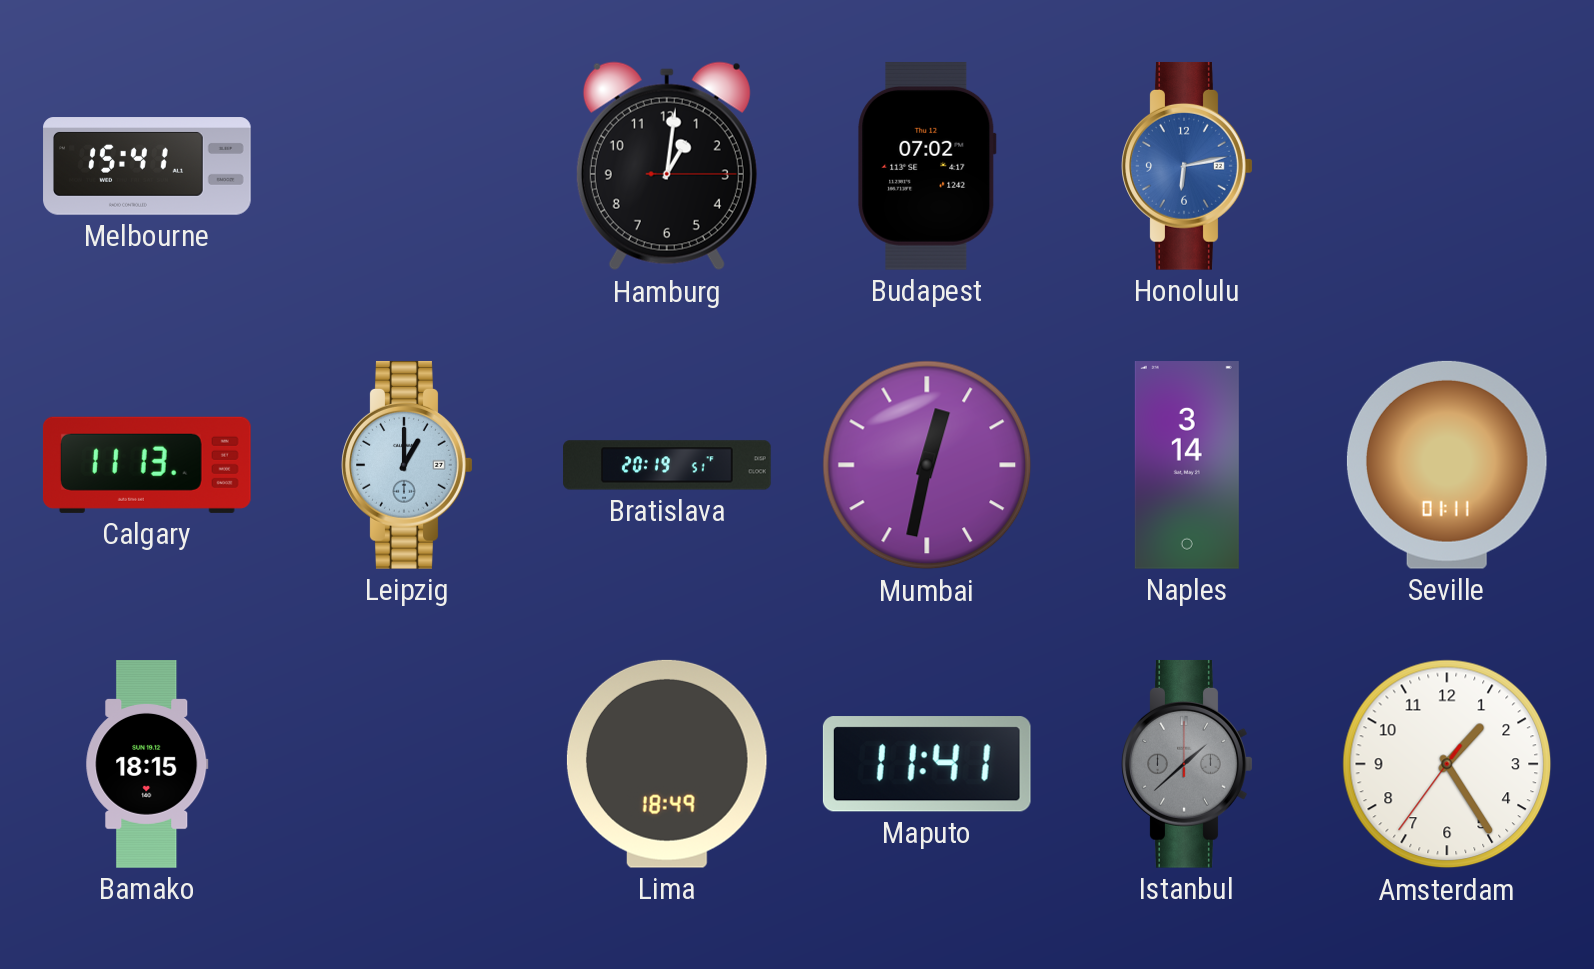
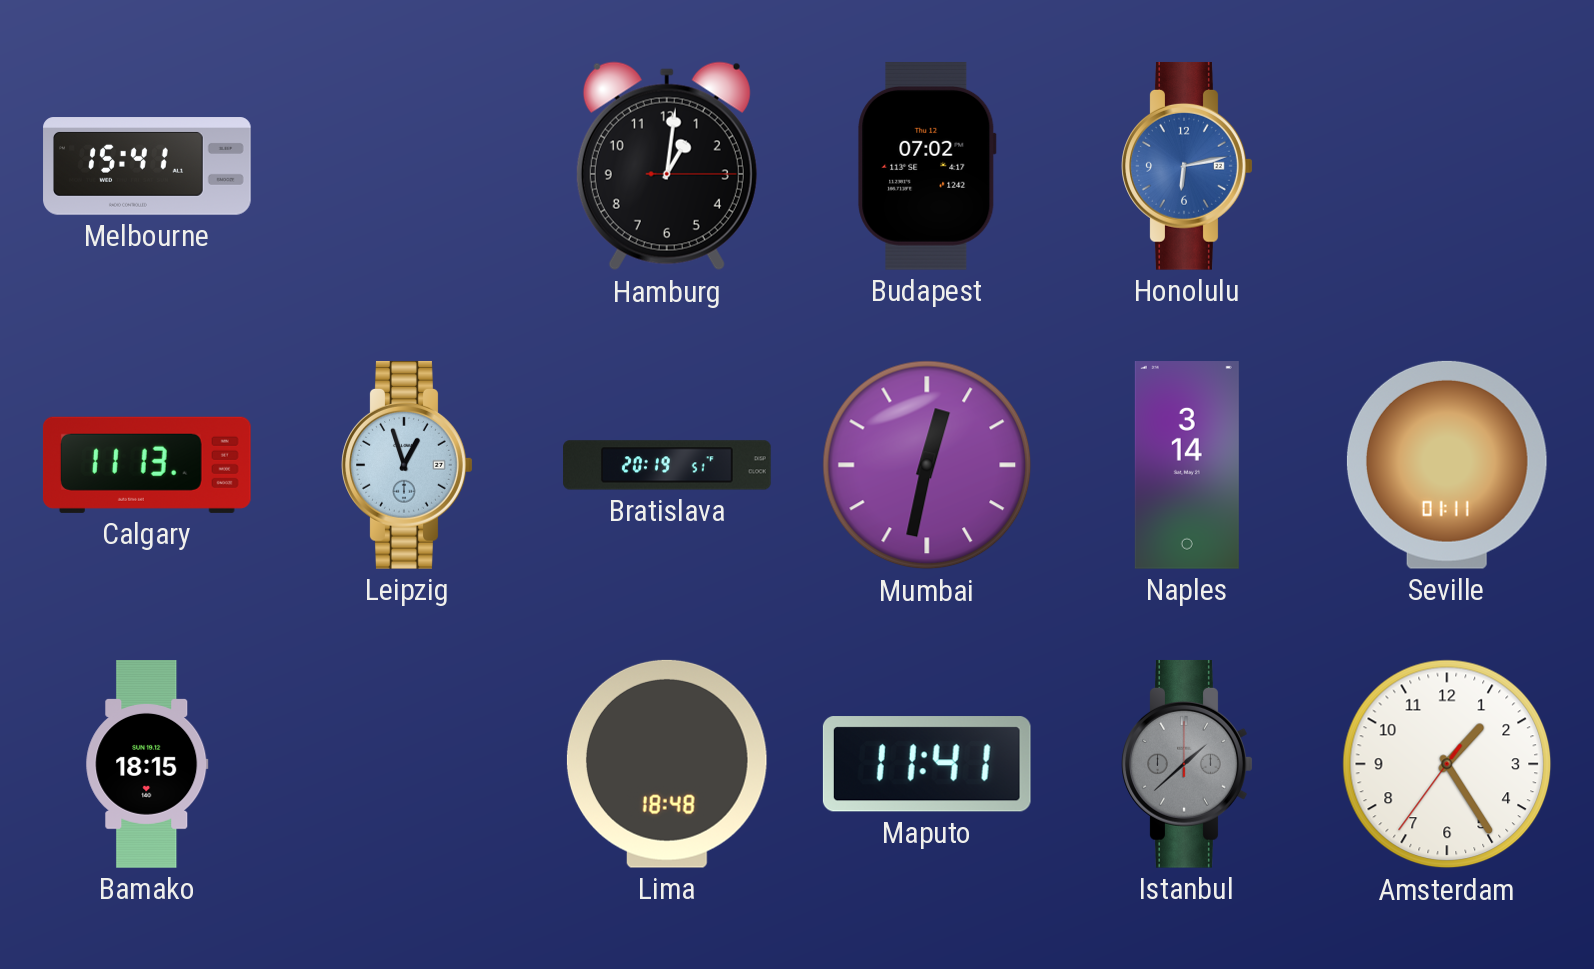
Leipzig: 1:00 -> 12:57 (407, 465)
Lima: 18:49 -> 18:48 (667, 764)
